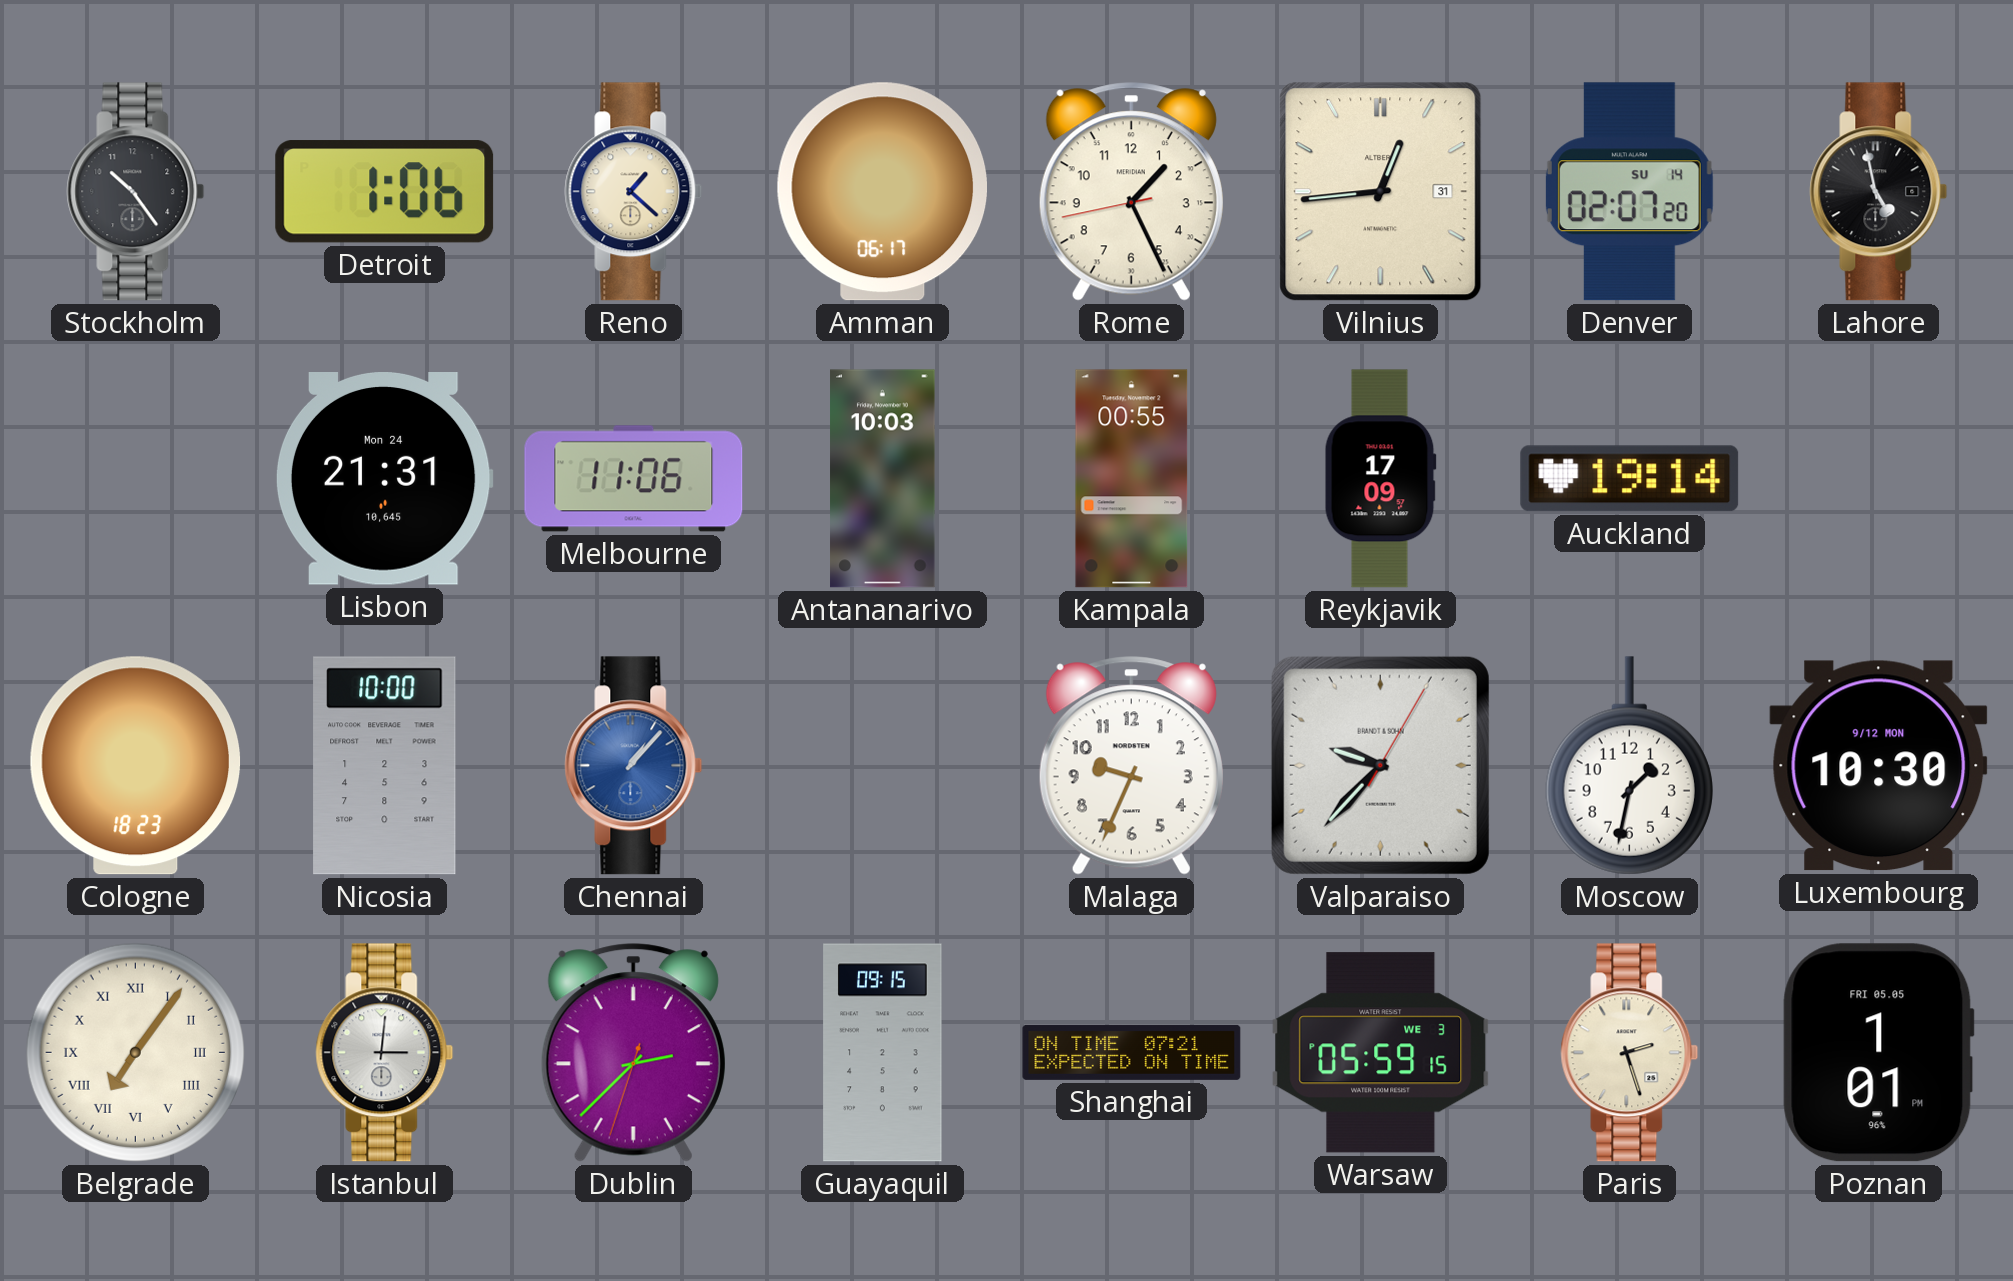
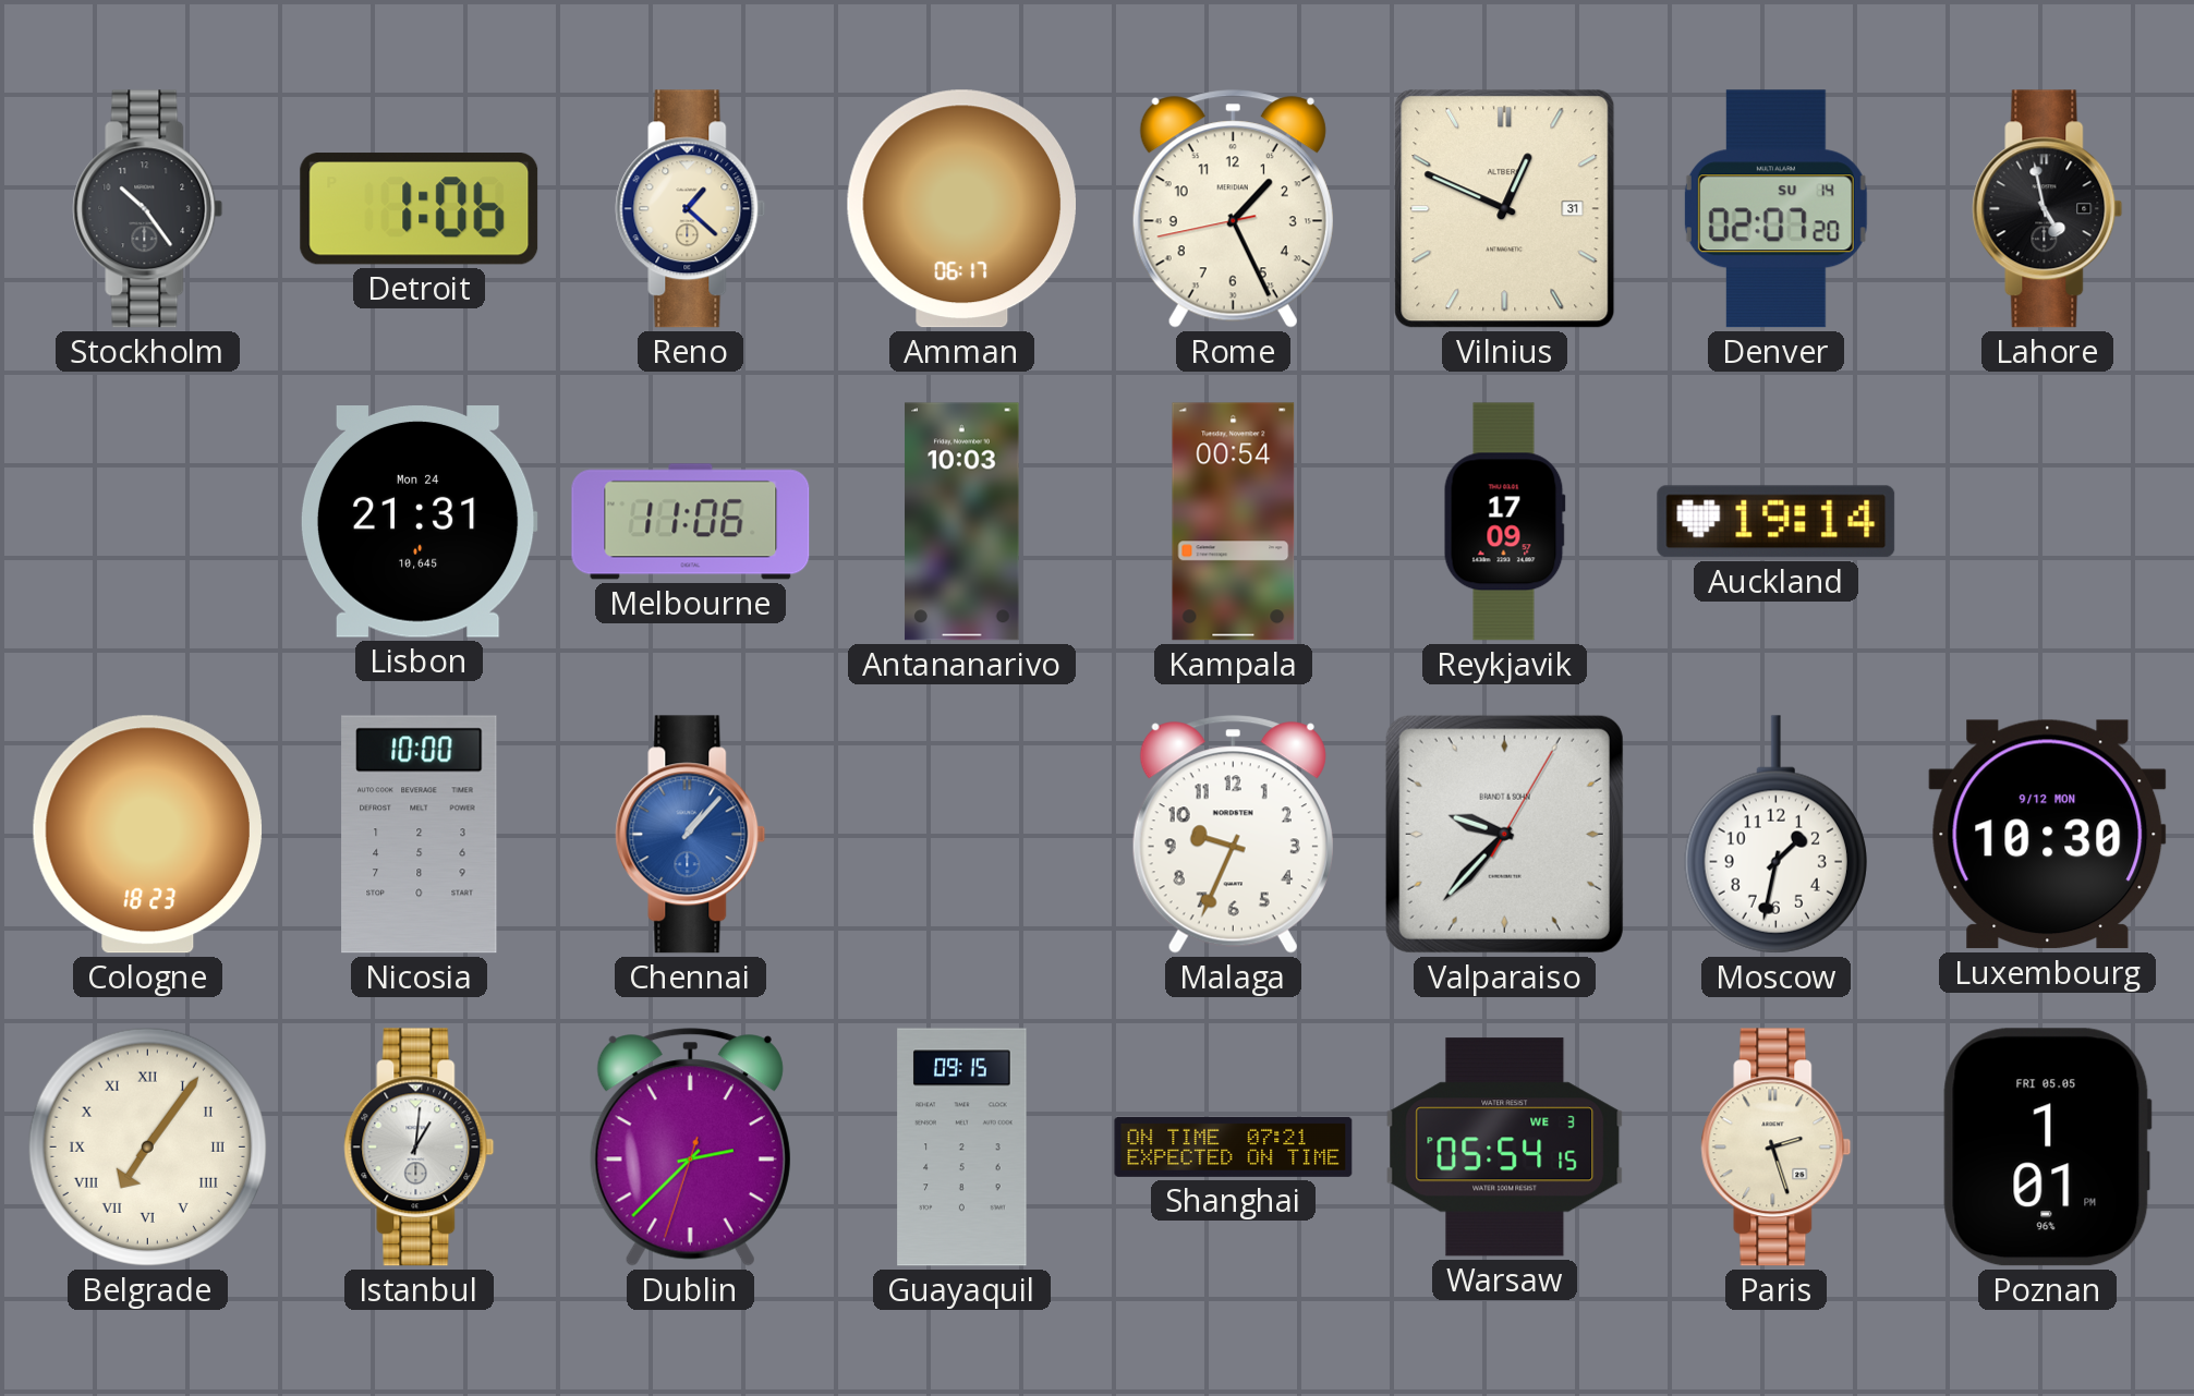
Vilnius: 12:44 -> 12:49 (1505, 209)
Kampala: 00:55 -> 00:54 (1234, 522)
Istanbul: 3:01 -> 1:01 (420, 1148)
Warsaw: 05:59 -> 05:54 (1505, 1148)
